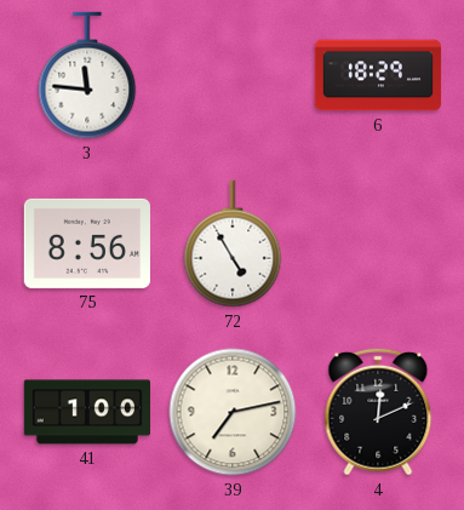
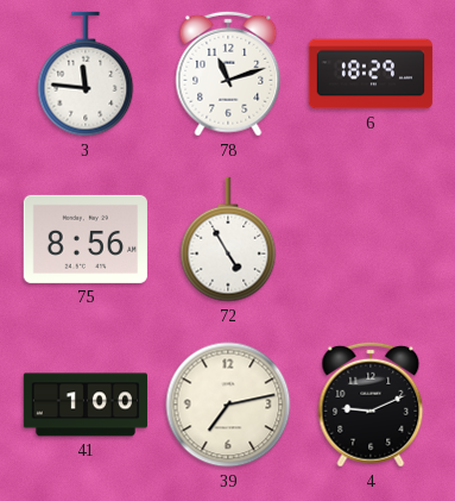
78: none -> 11:12 (228, 74)
4: 12:11 -> 9:11 (371, 405)
